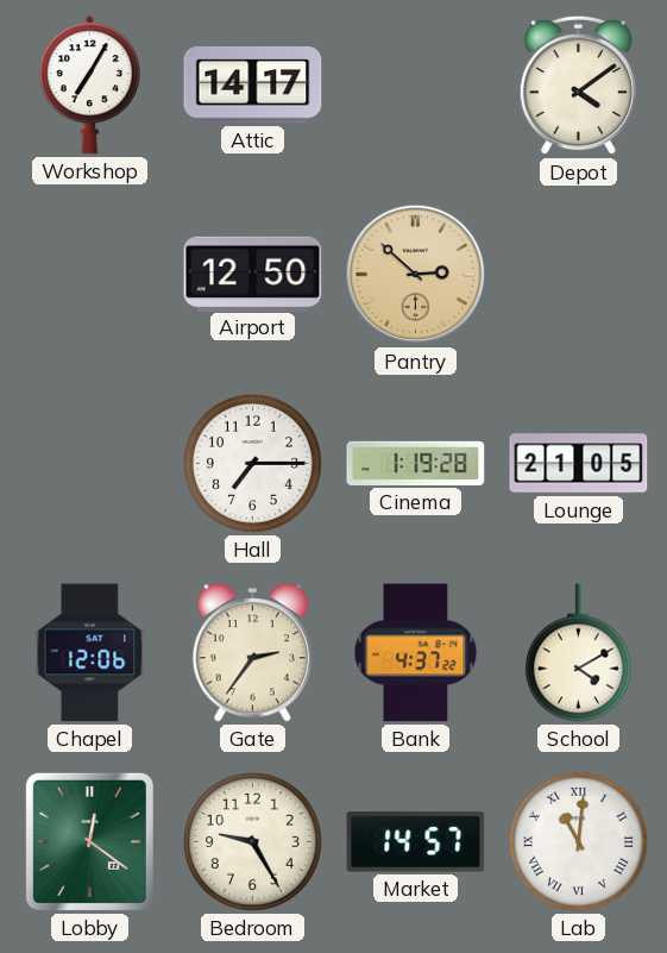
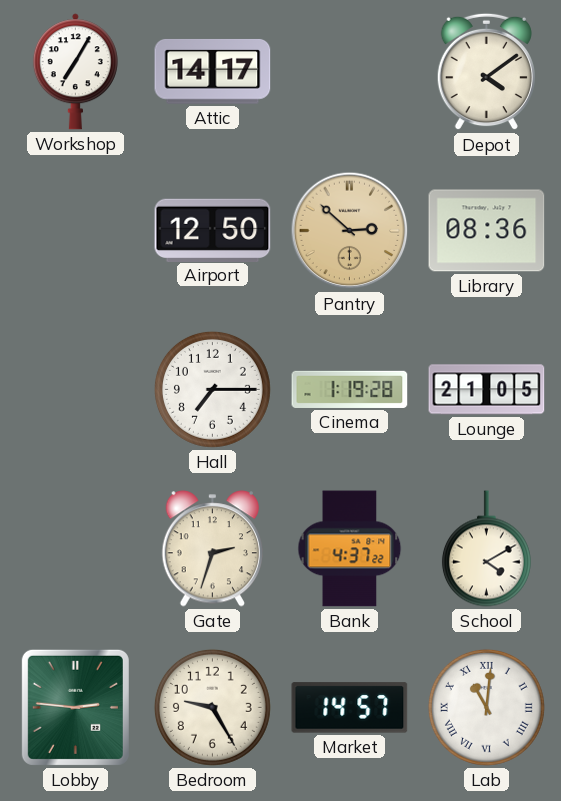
Library: none -> 08:36 (487, 231)
Chapel: 12:06 -> none (90, 653)
Gate: 2:36 -> 2:33 (212, 549)
Lobby: 12:21 -> 2:46 (75, 707)
